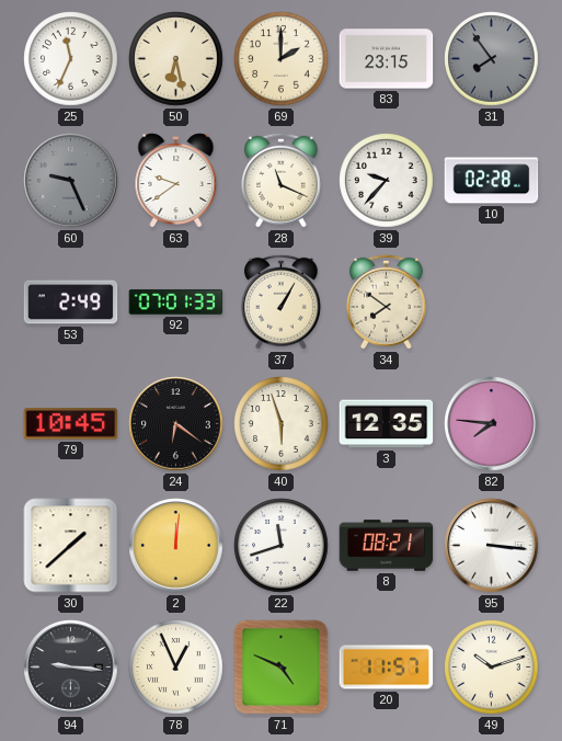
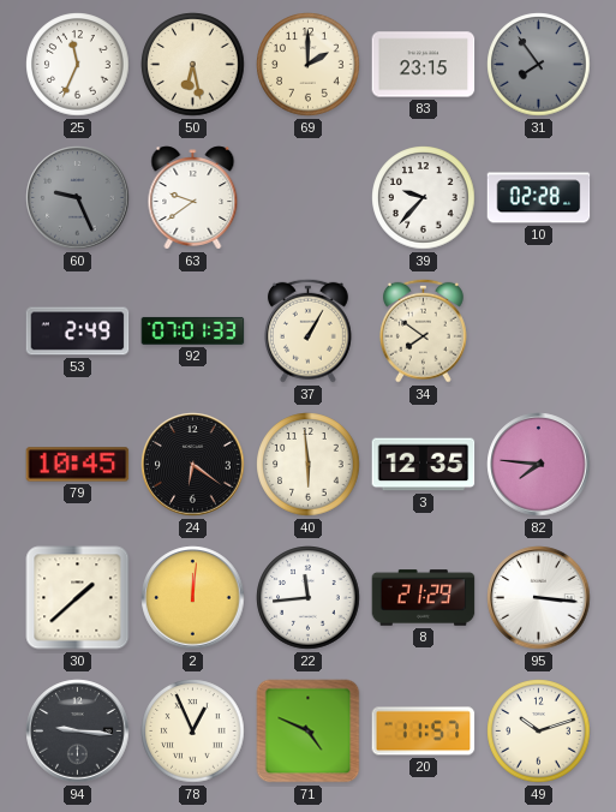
28: 11:19 -> none (280, 180)
40: 5:57 -> 5:59 (309, 465)
22: 11:42 -> 11:44 (309, 598)
8: 08:21 -> 21:29 (424, 598)
